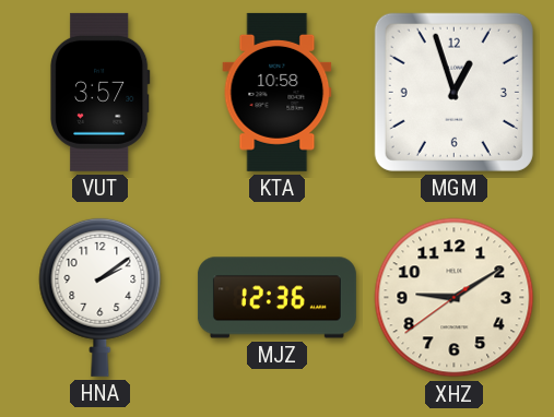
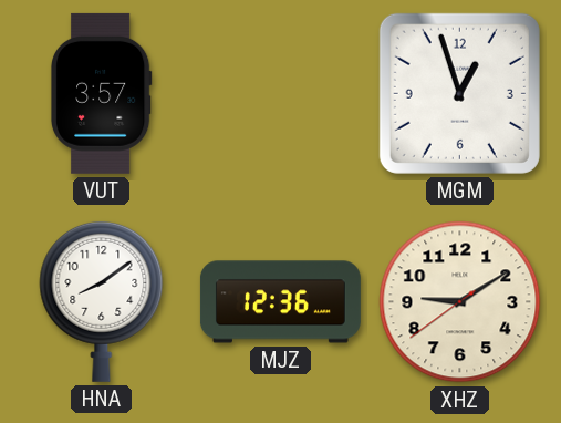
KTA: 10:58 -> none (278, 92)
HNA: 2:09 -> 8:09 (102, 301)
